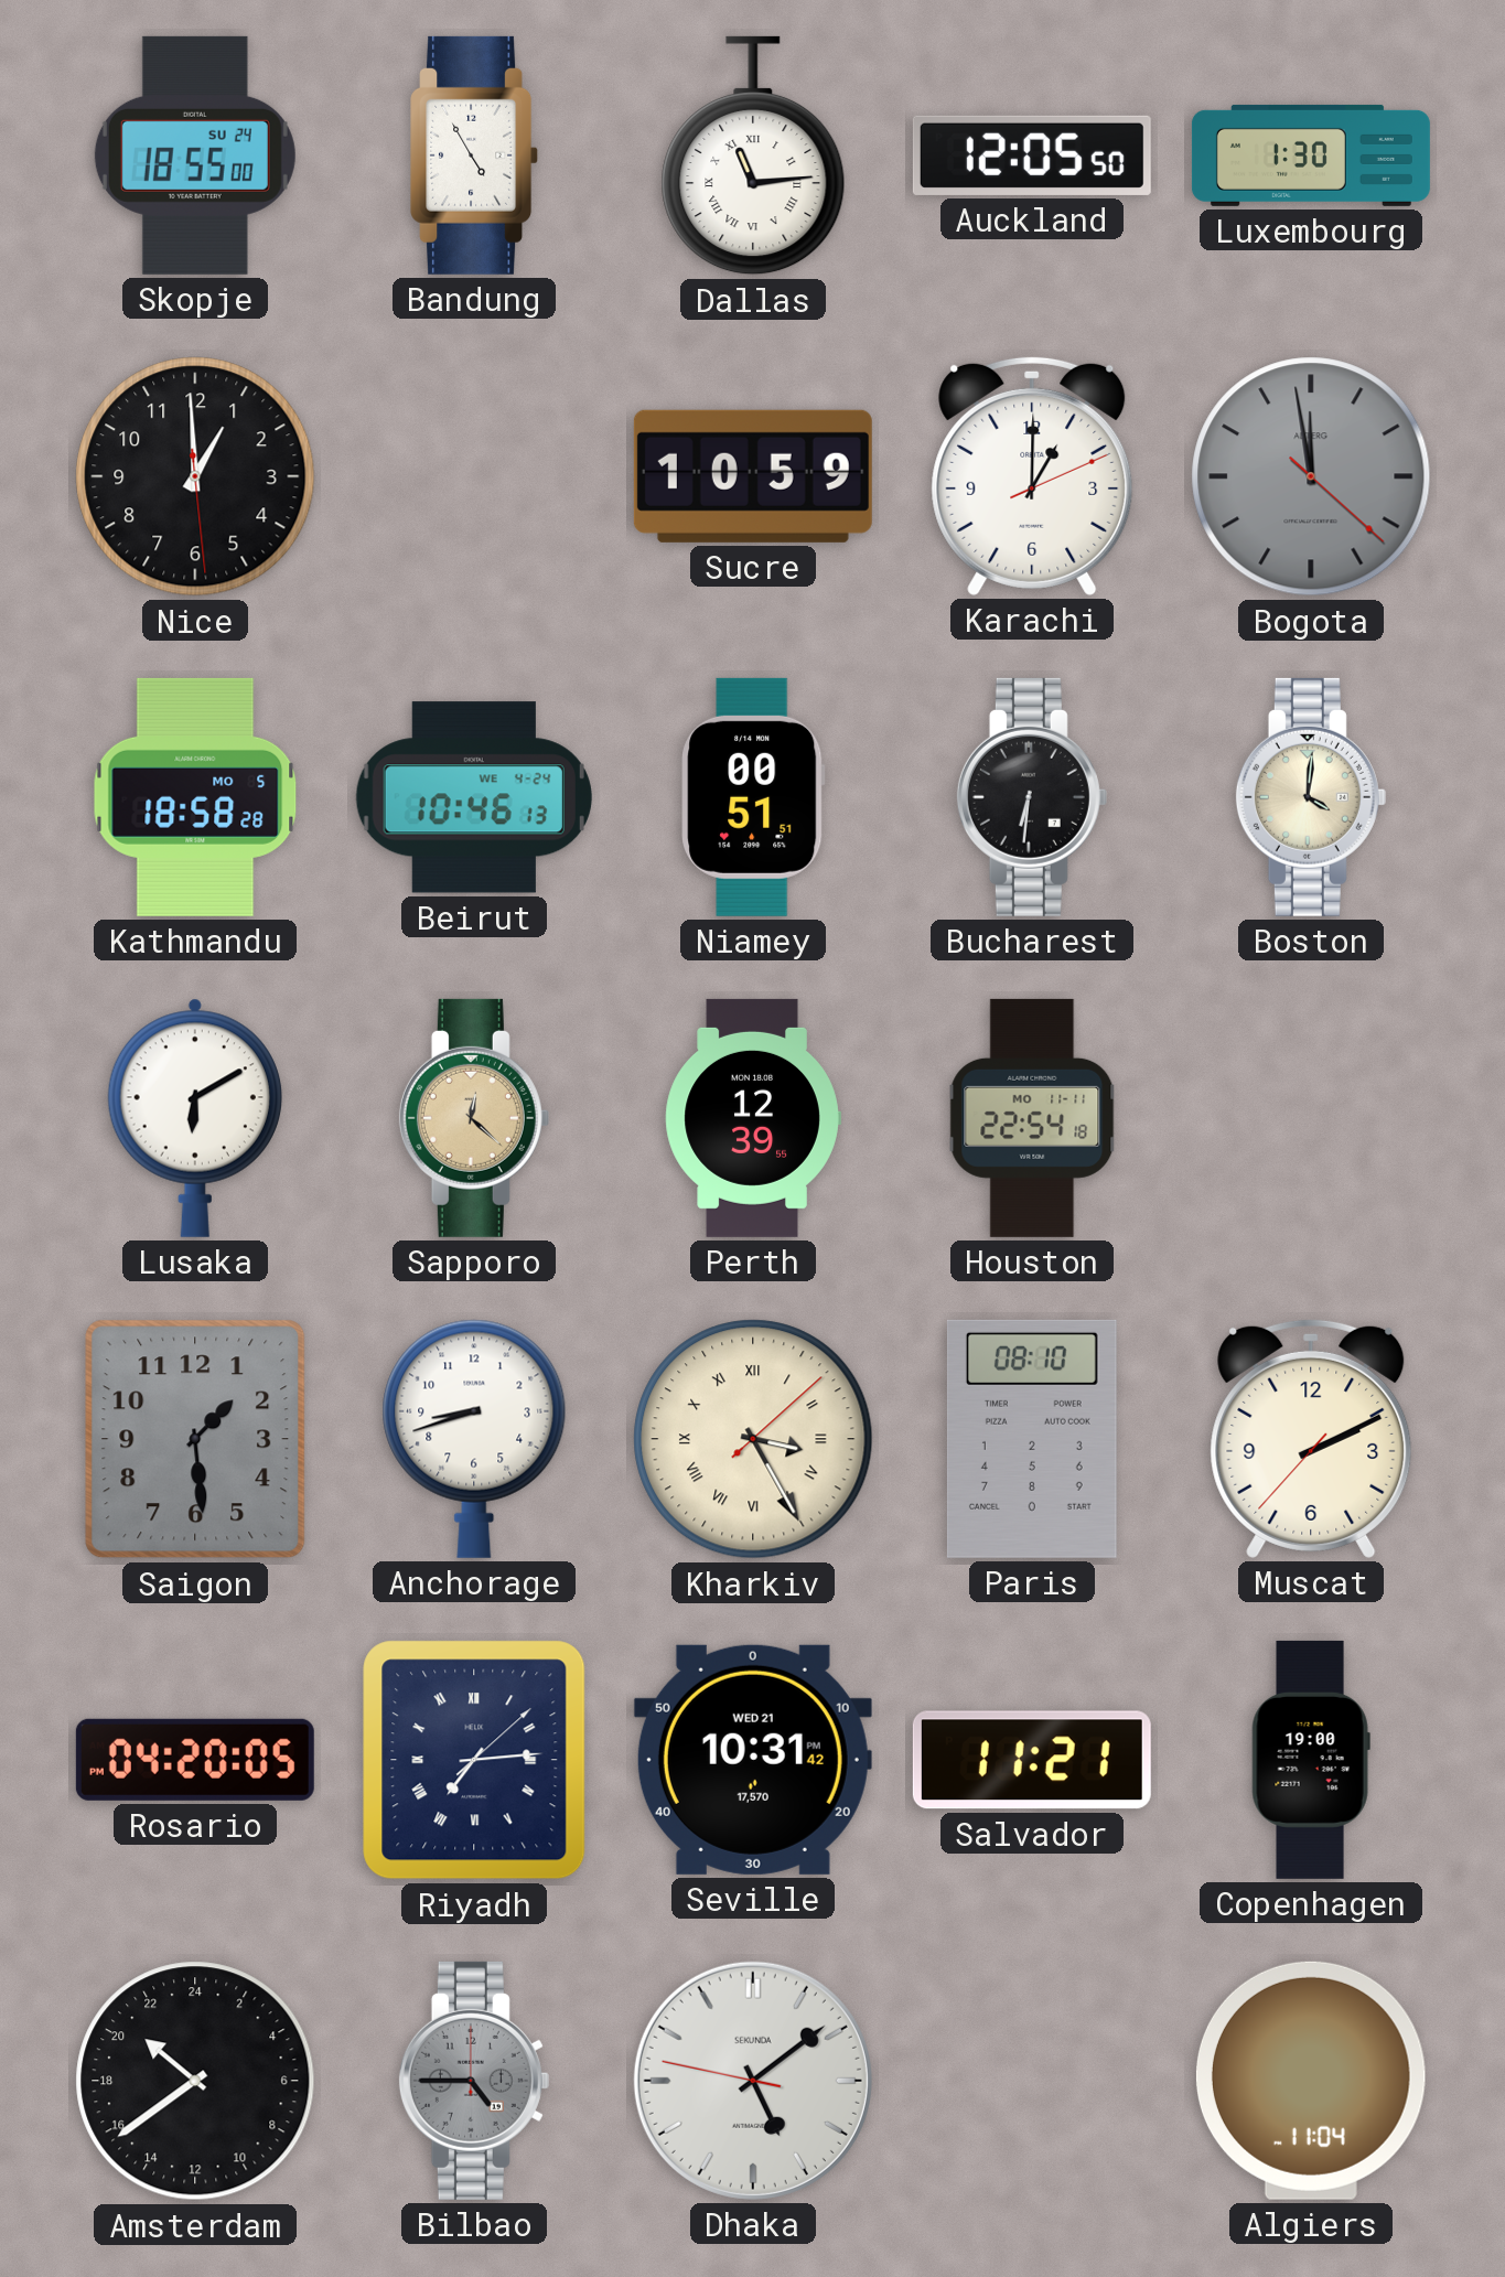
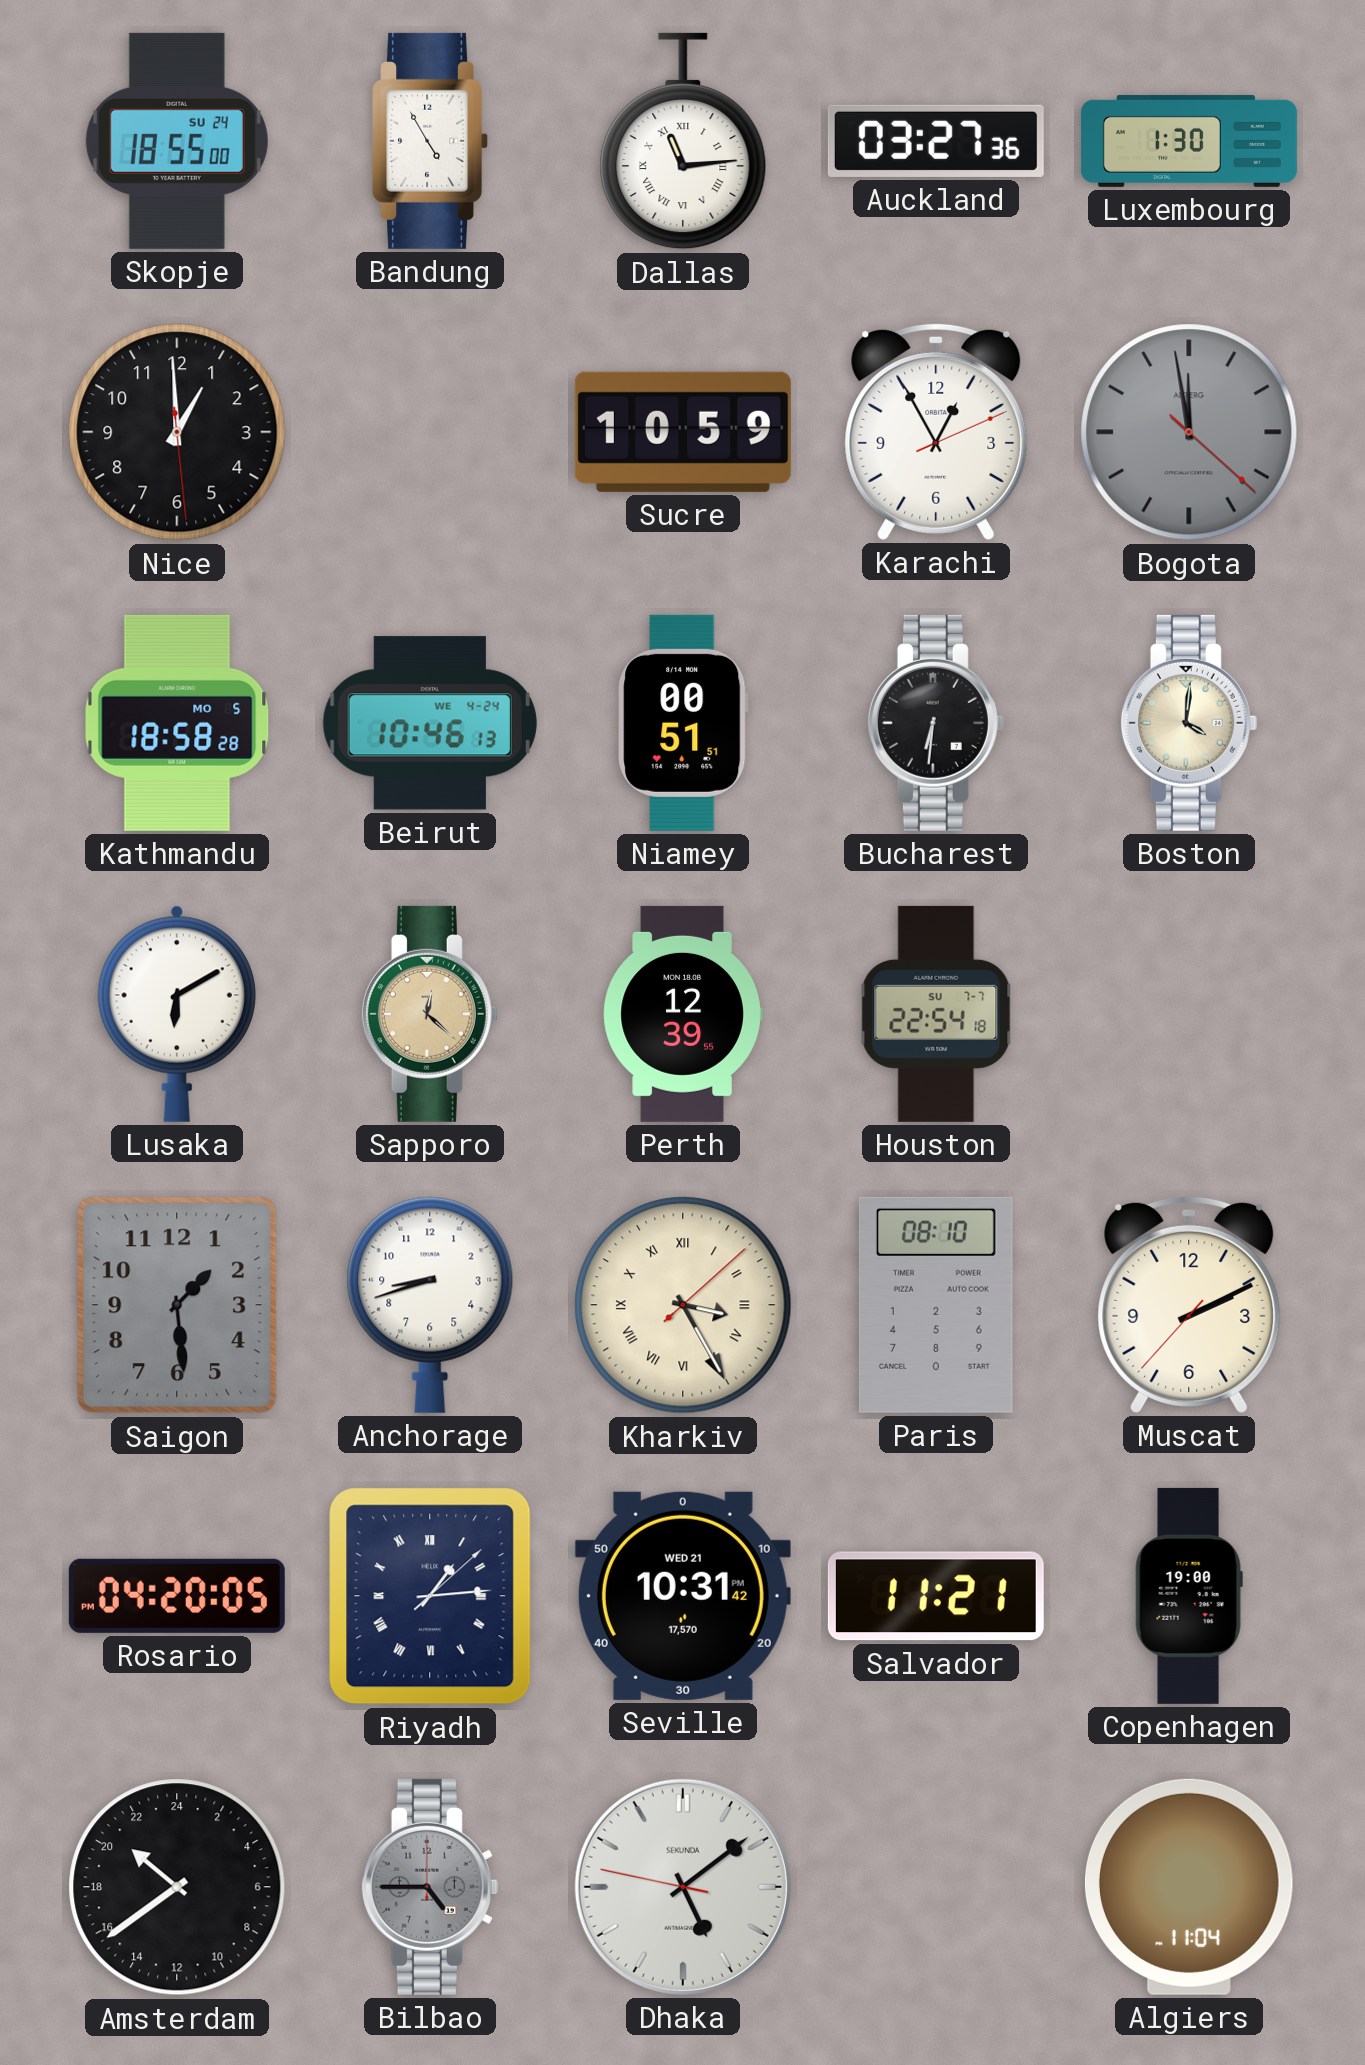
Auckland: 12:05 -> 03:27 (936, 141)
Karachi: 1:00 -> 12:55 (936, 431)
Houston date: MO 11-11 -> SU 7-7 (936, 1014)
Riyadh: 7:14 -> 1:14 (430, 1596)
